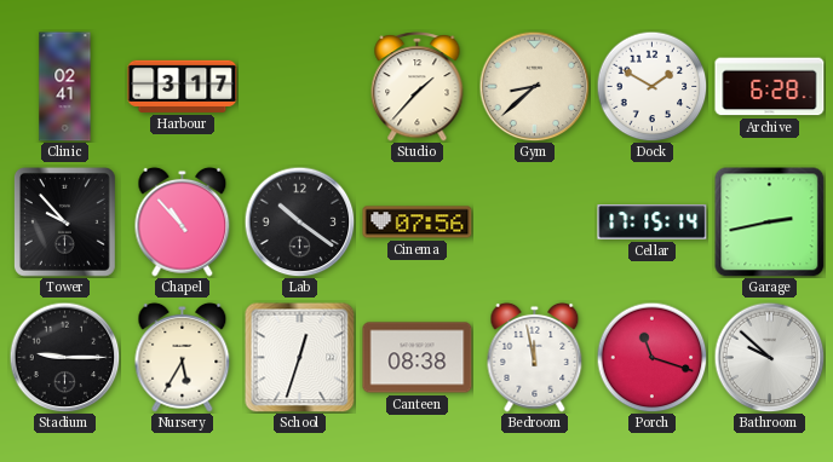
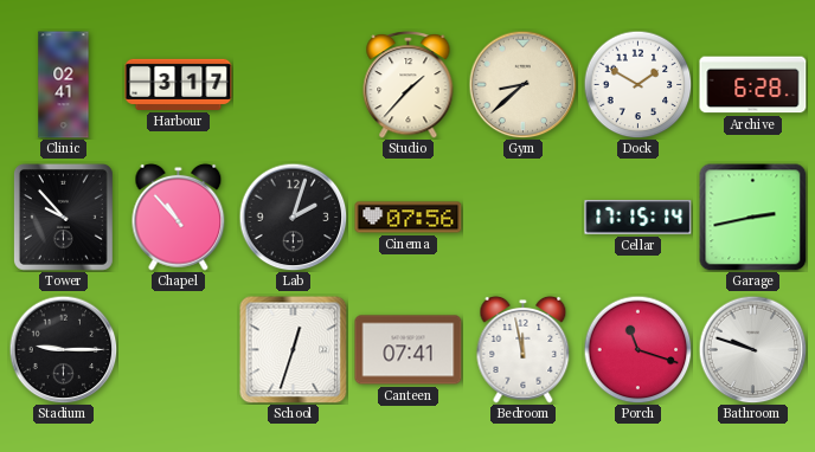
Lab: 10:21 -> 2:03 (293, 217)
Nursery: 5:35 -> none (183, 357)
Canteen: 08:38 -> 07:41 (409, 350)
Bathroom: 9:52 -> 9:48 (752, 349)
